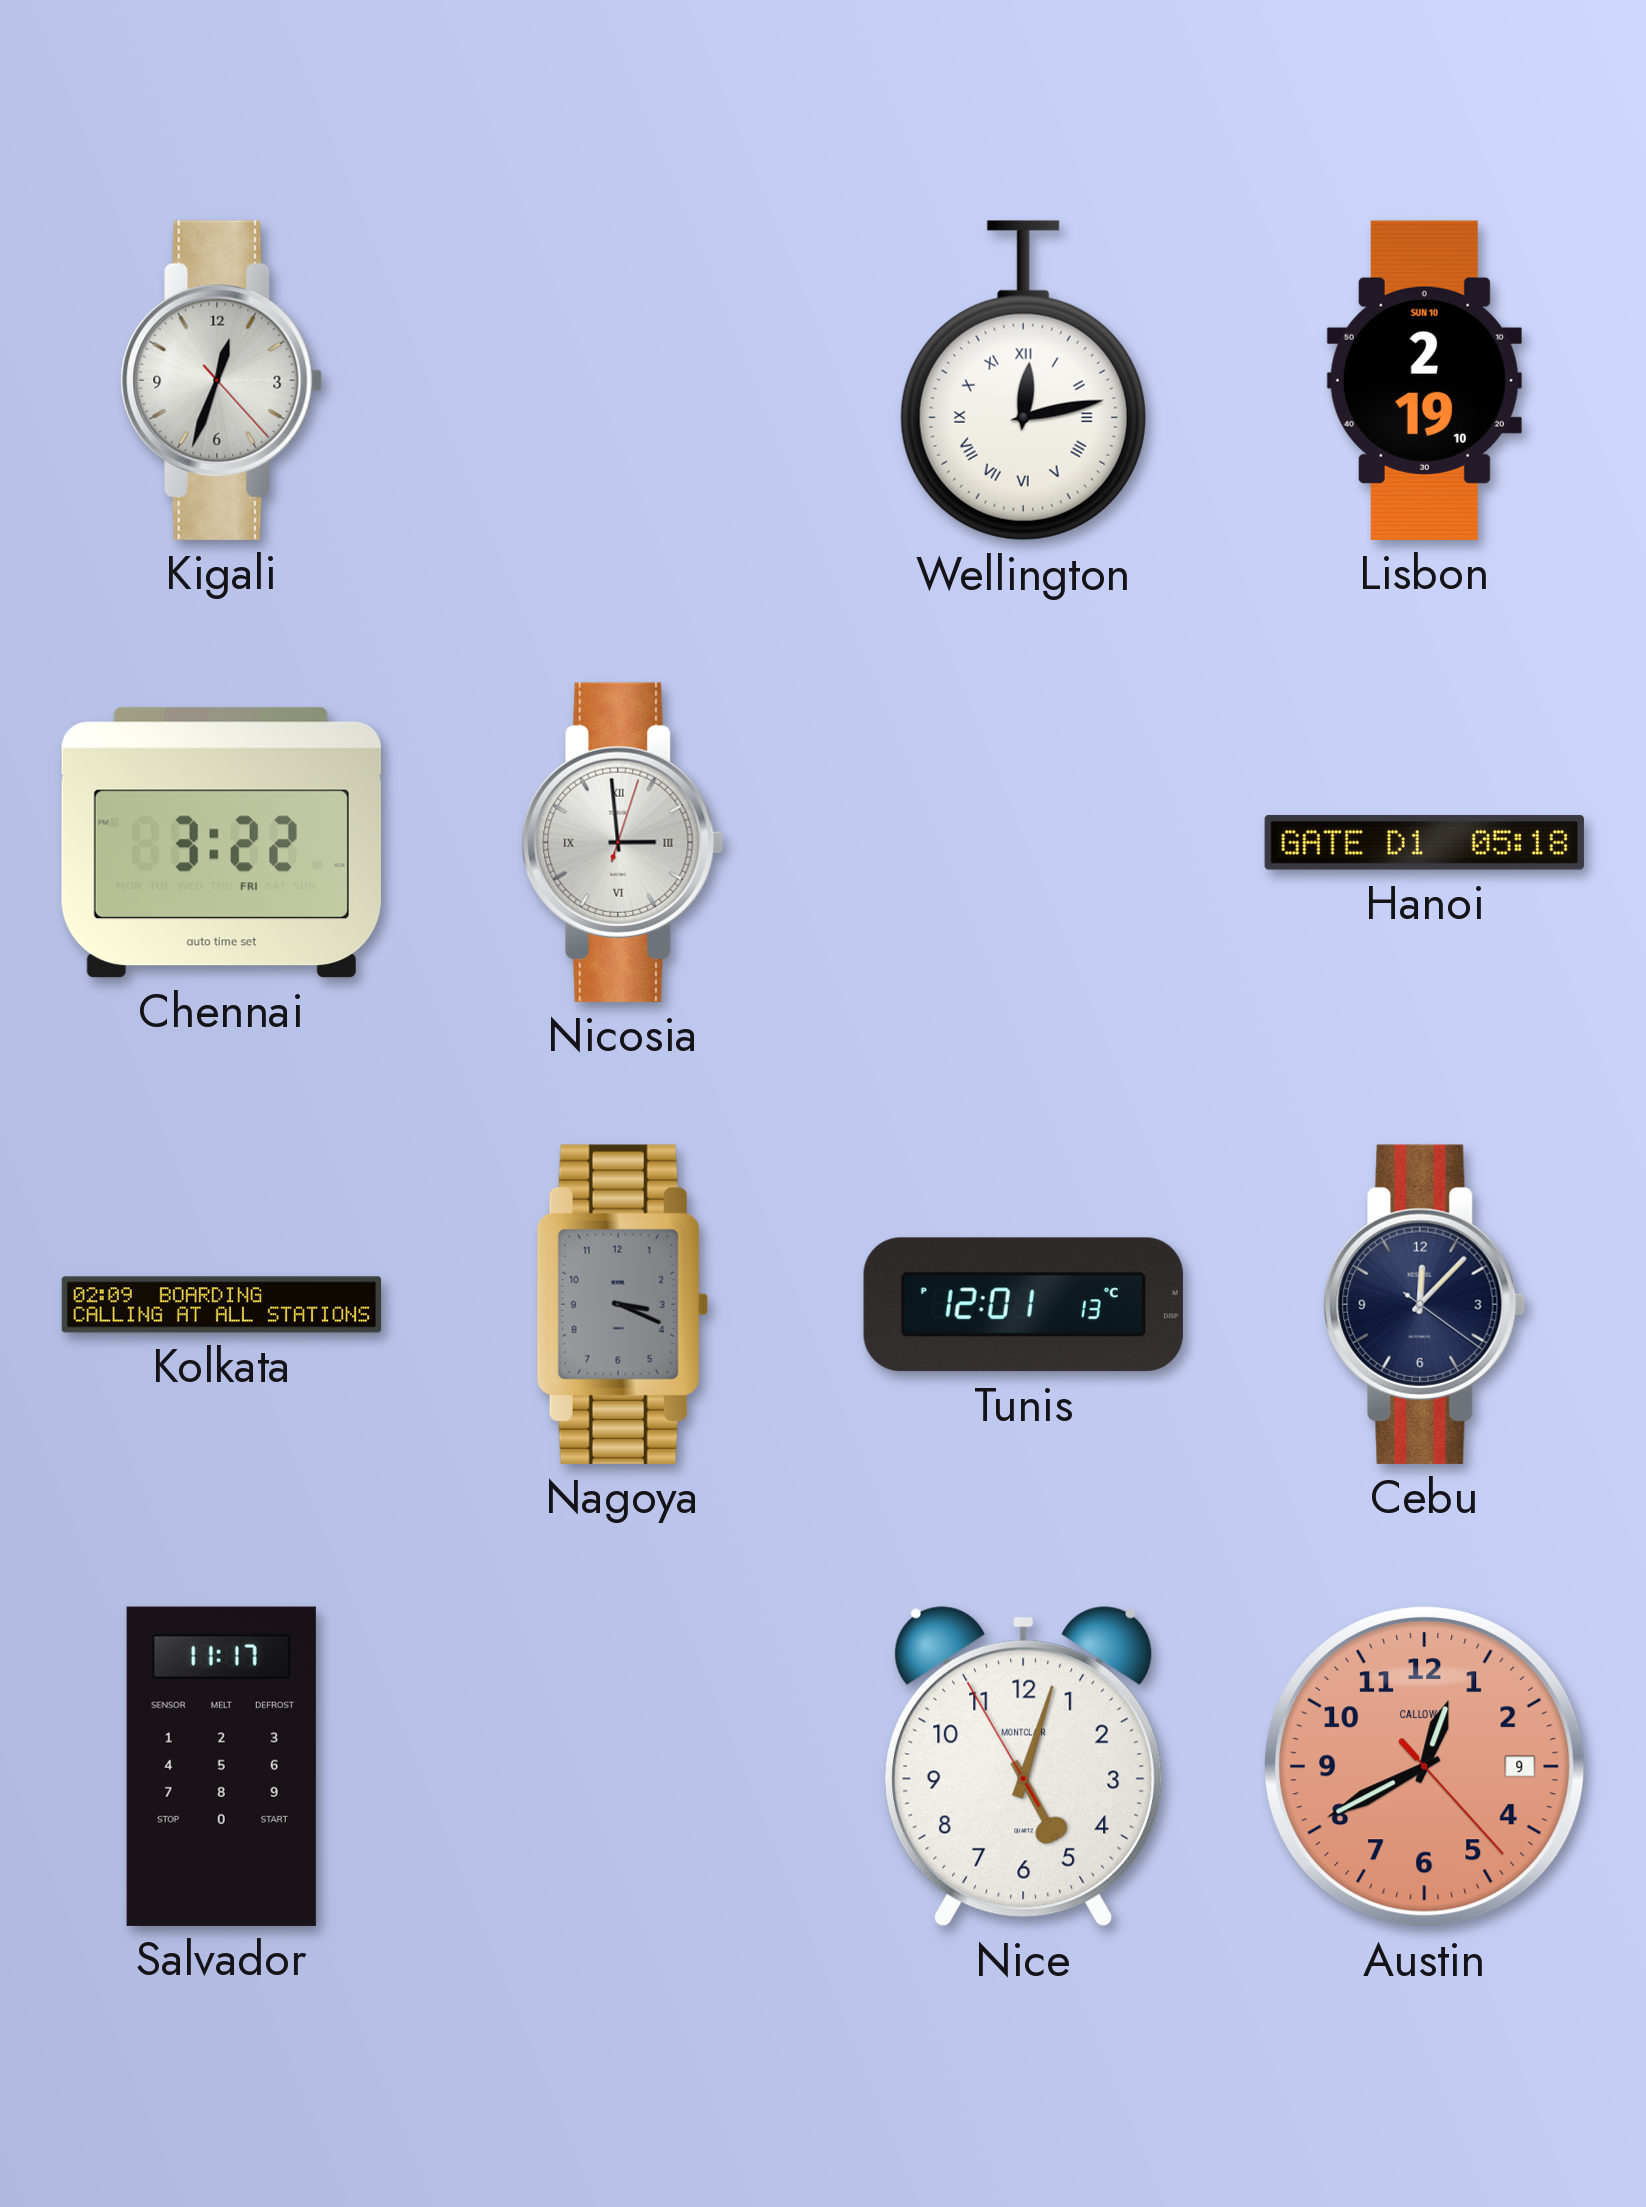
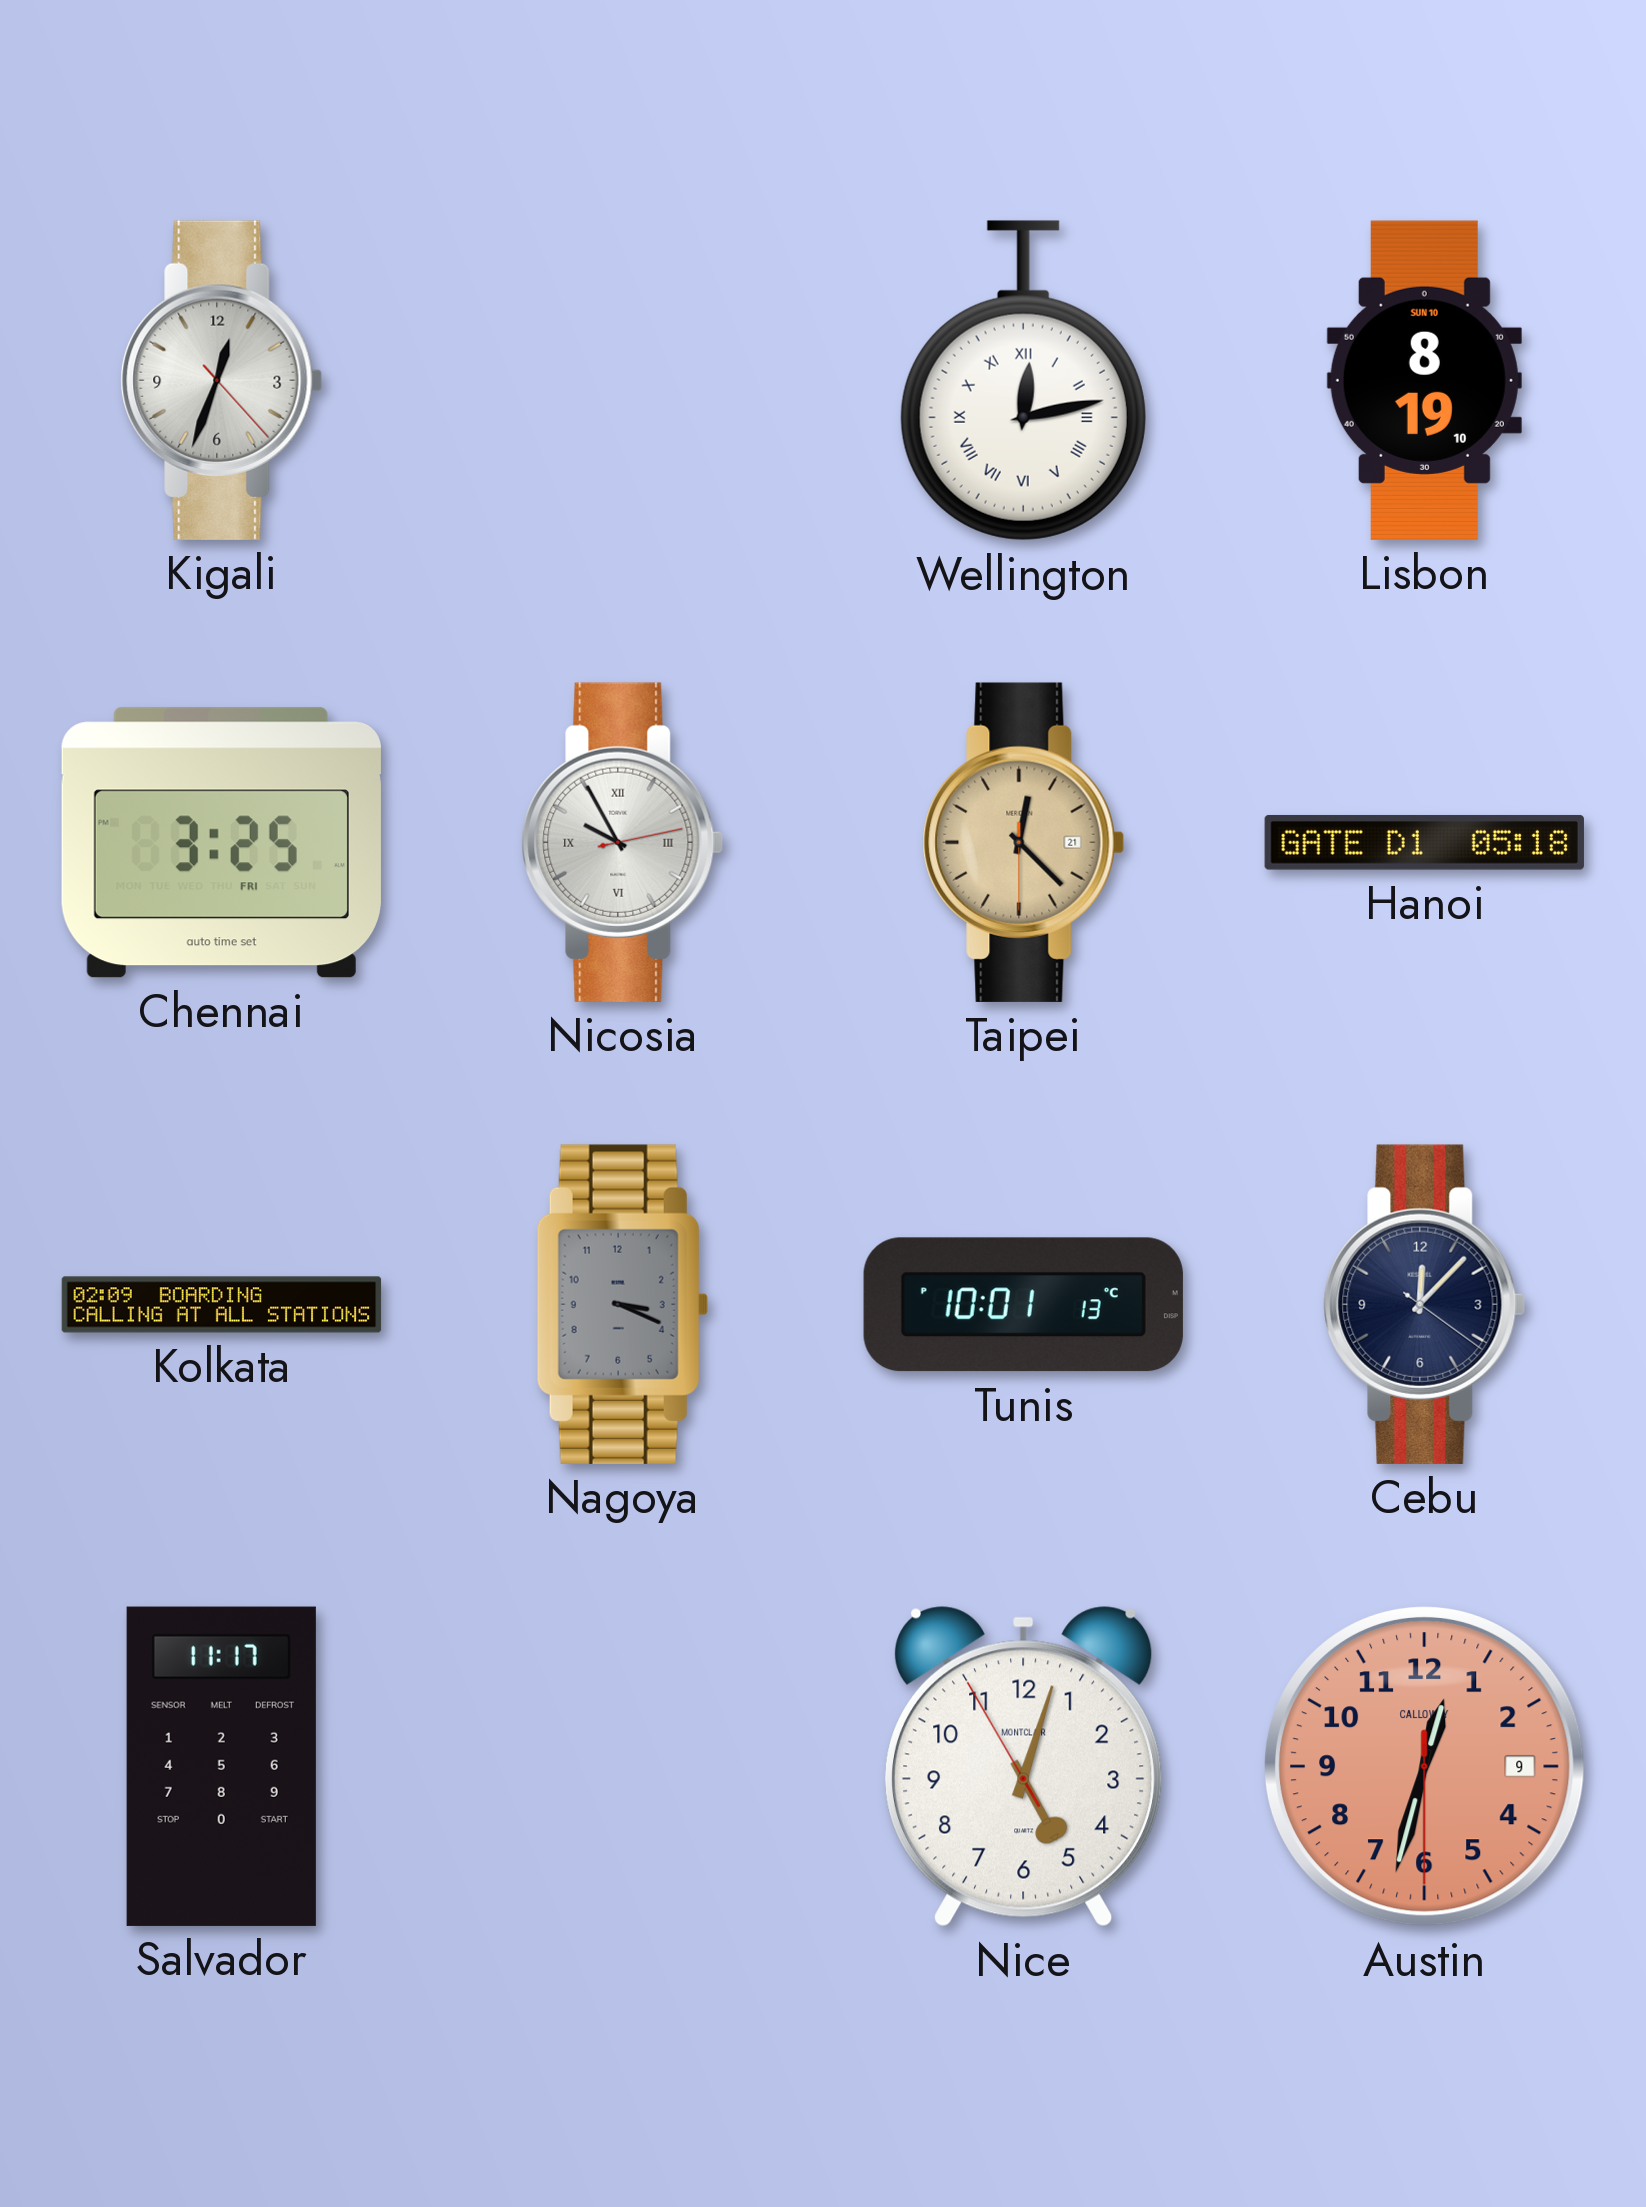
Lisbon: 2:19 -> 8:19 (1424, 380)
Chennai: 3:22 -> 3:25 (221, 843)
Nicosia: 2:59 -> 9:55 (623, 842)
Taipei: none -> 12:22 (1024, 842)
Tunis: 12:01 -> 10:01 (1023, 1305)
Austin: 12:40 -> 12:32 (1424, 1766)
